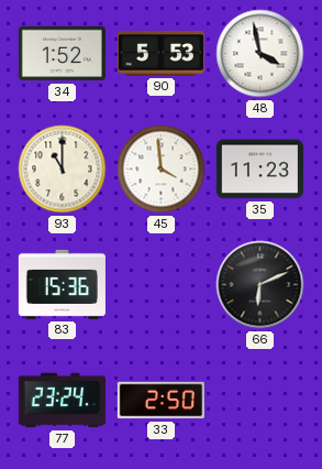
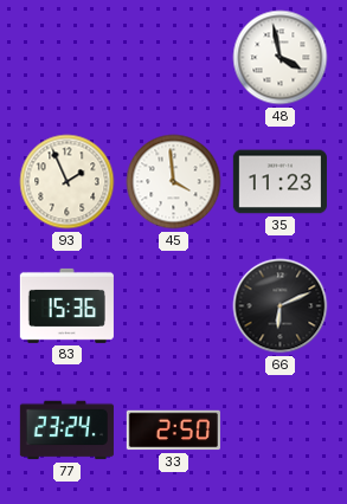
34: 1:52 -> none (62, 54)
90: 5:53 -> none (160, 54)
93: 11:00 -> 1:56 (68, 182)
